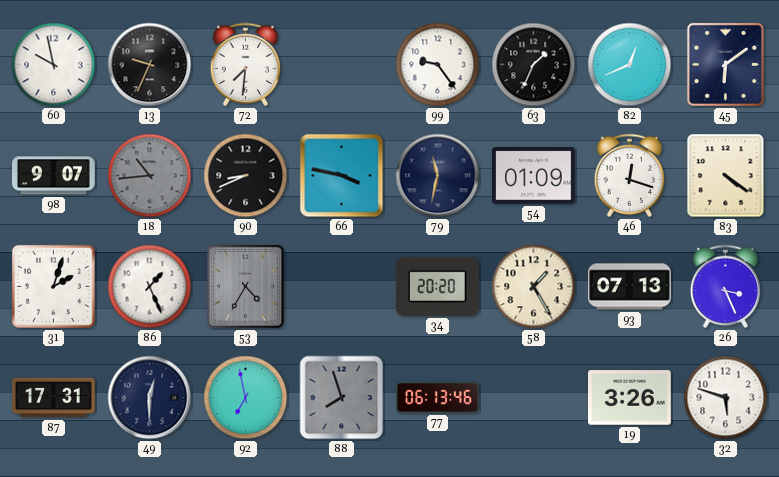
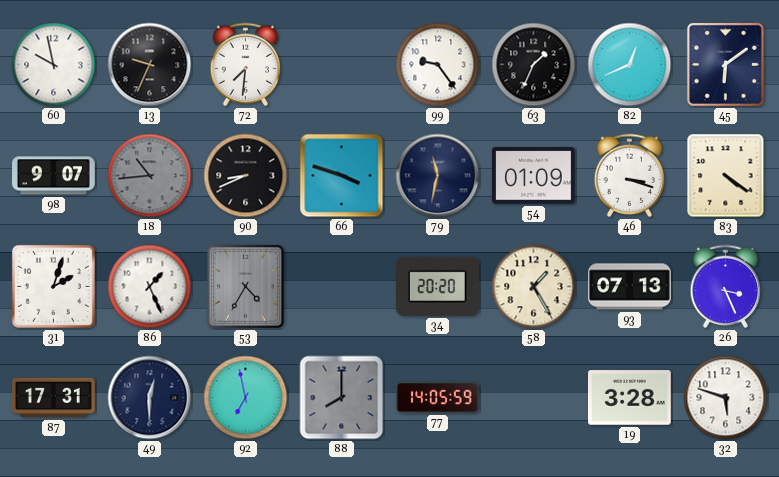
66: 3:47 -> 3:48 (342, 176)
46: 12:18 -> 3:18 (630, 176)
88: 7:57 -> 8:00 (342, 398)
77: 06:13 -> 14:05 (438, 397)
19: 3:26 -> 3:28 (630, 398)
